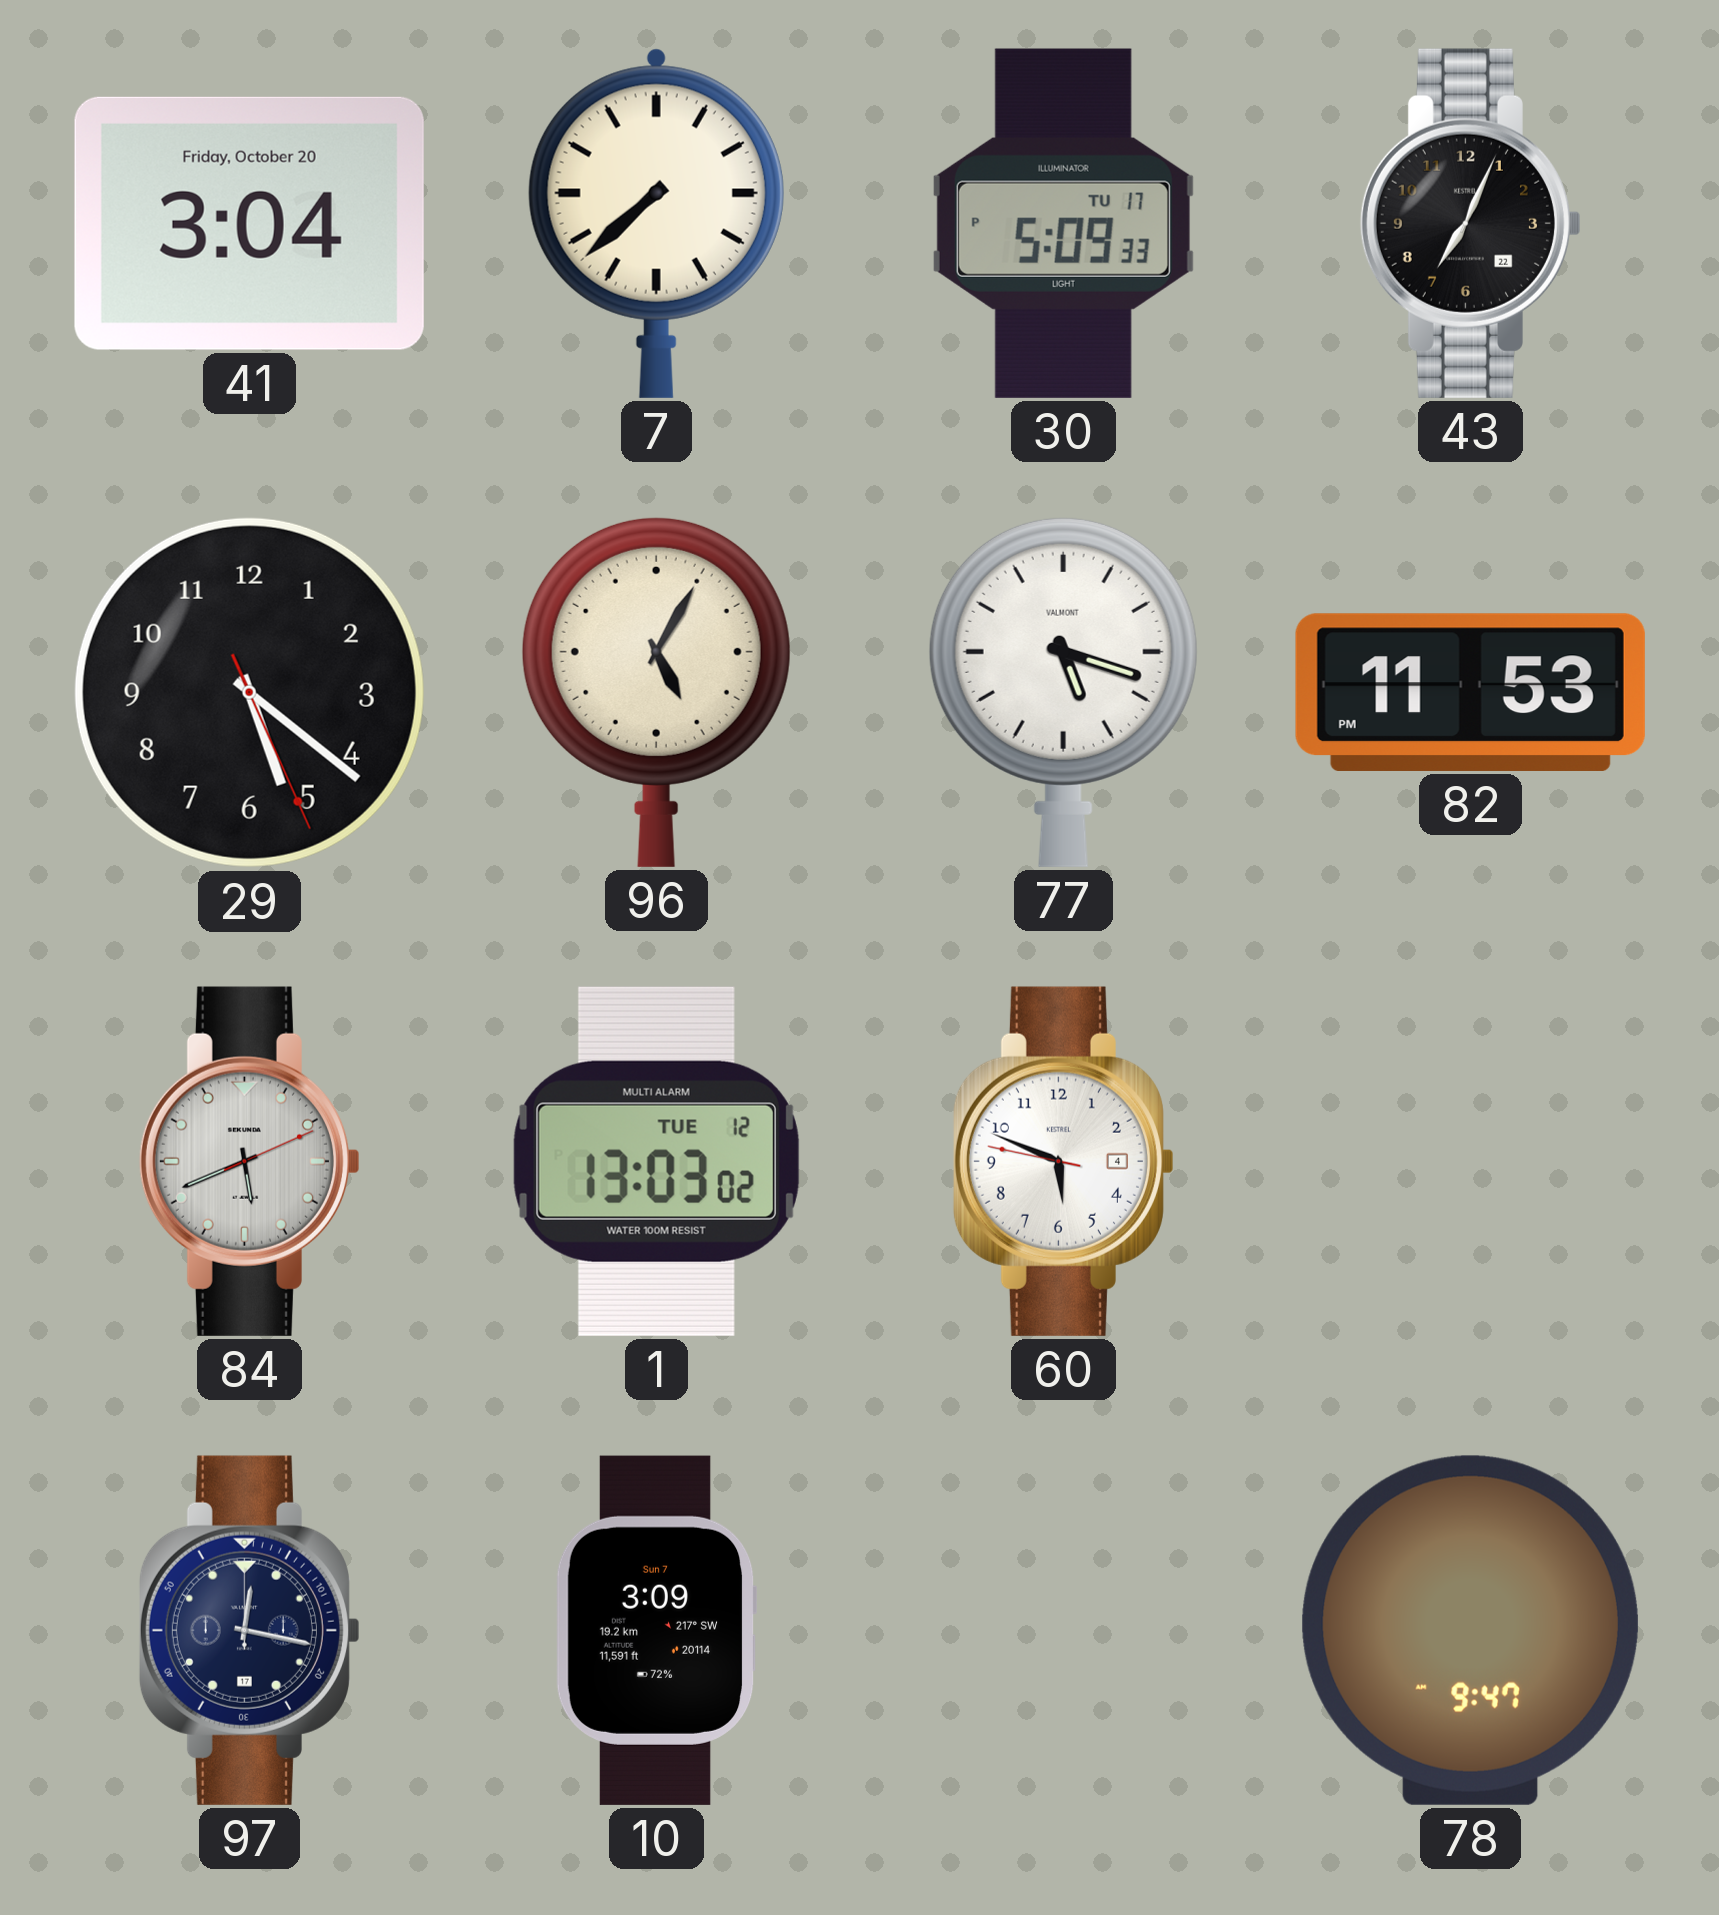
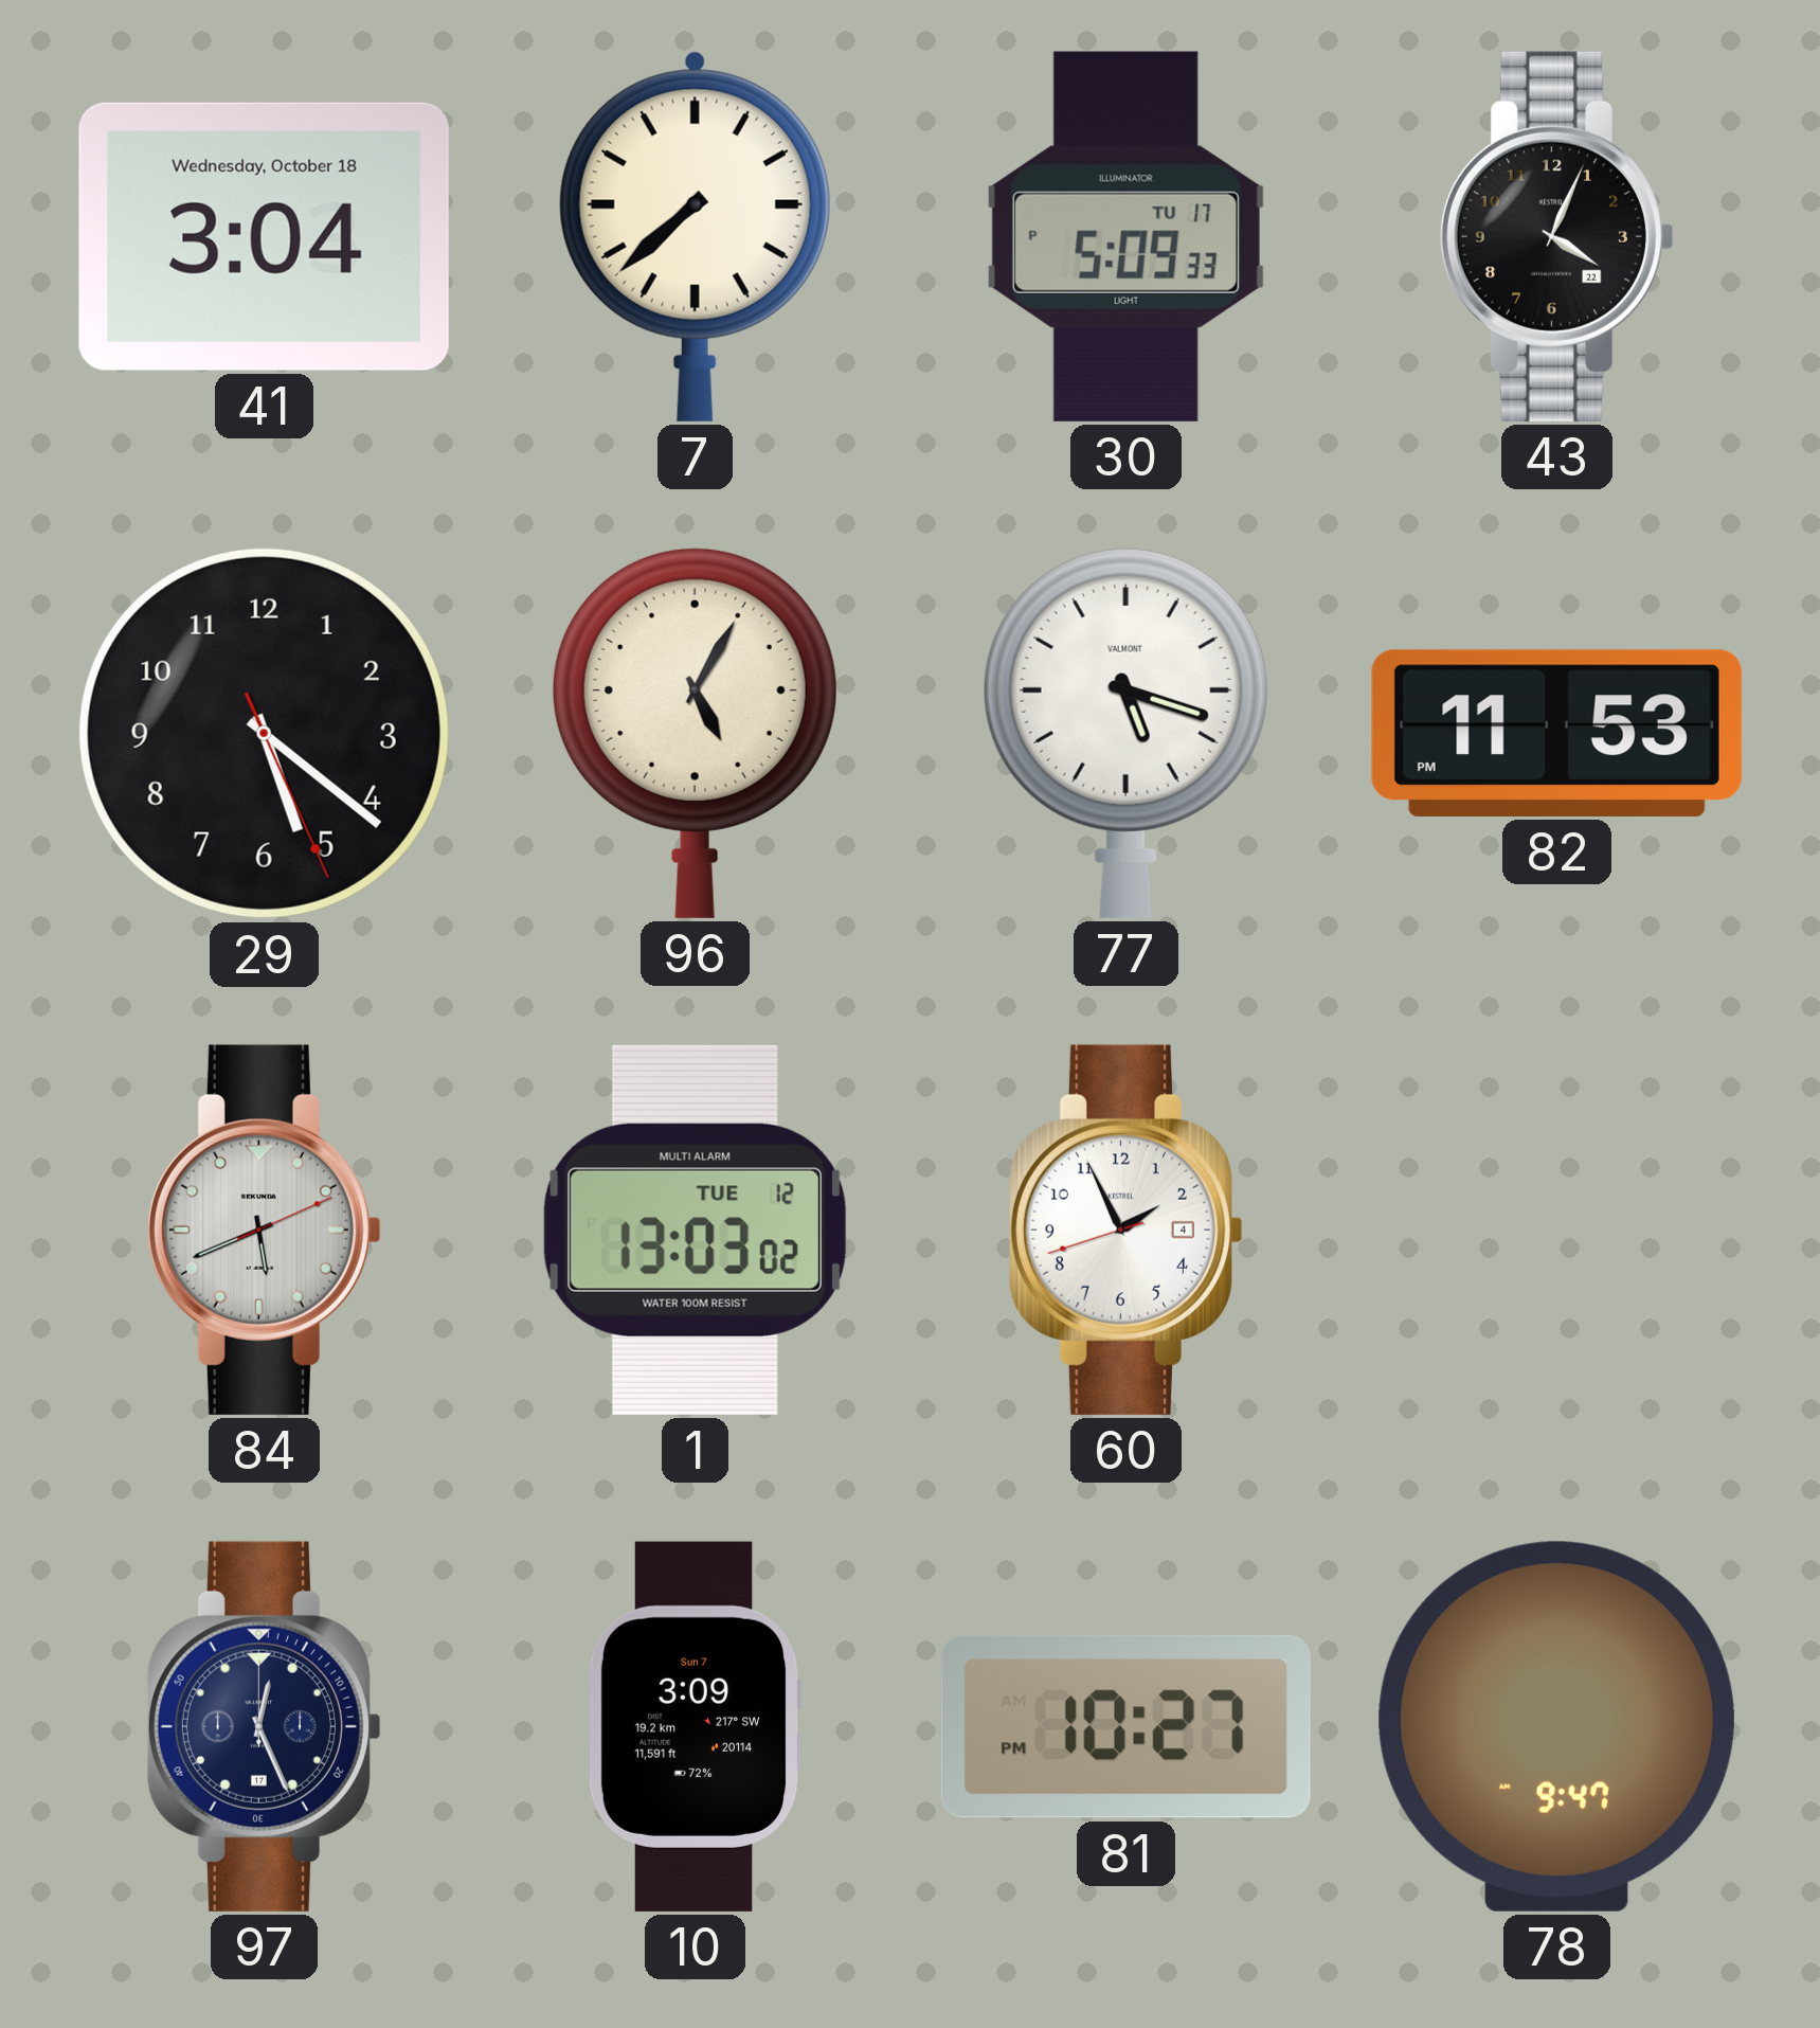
41 date: Friday, October 20 -> Wednesday, October 18 (264, 236)
43: 7:04 -> 4:04 (1556, 236)
60: 5:48 -> 1:55 (1125, 1230)
97: 12:17 -> 12:26 (264, 1726)
81: none -> 10:27 (1125, 1726)
